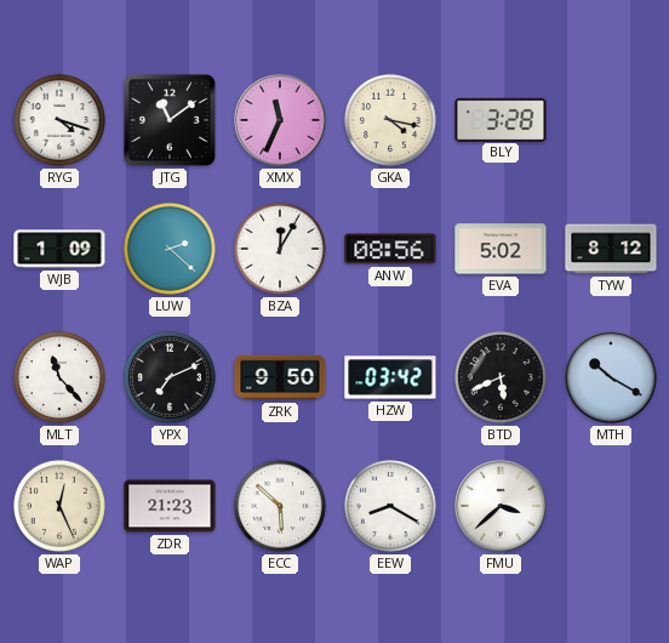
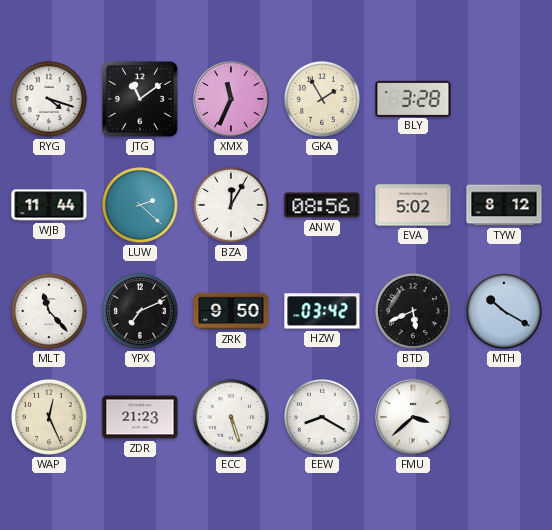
GKA: 4:17 -> 1:55 (322, 99)
WJB: 1:09 -> 11:44 (49, 205)
ECC: 5:52 -> 5:27 (231, 417)
